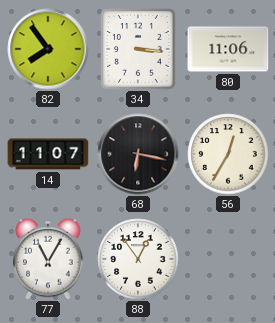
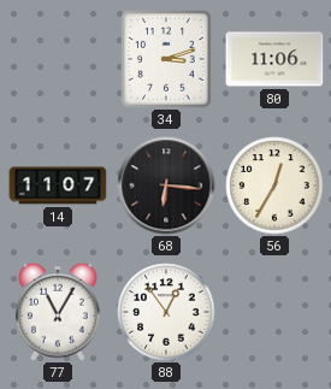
82: 7:54 -> none (48, 49)
34: 3:16 -> 3:12 (166, 59)
68: 6:17 -> 6:16 (166, 185)
